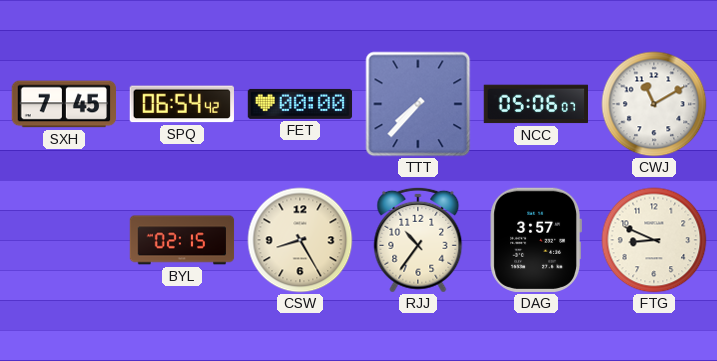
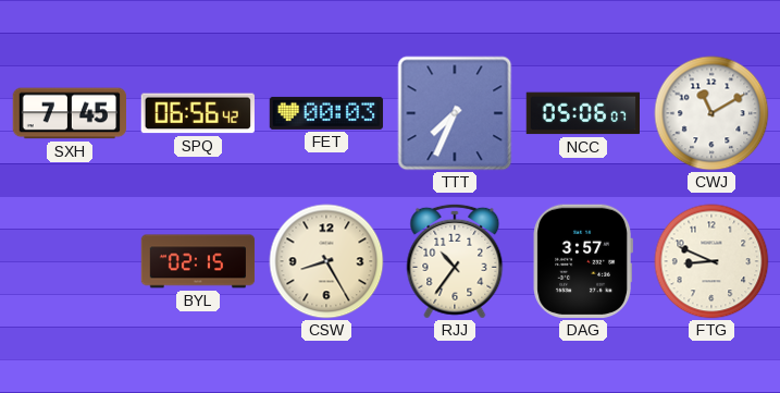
SPQ: 06:54 -> 06:56 (198, 113)
FET: 00:00 -> 00:03 (326, 113)
TTT: 7:37 -> 7:34 (455, 113)
